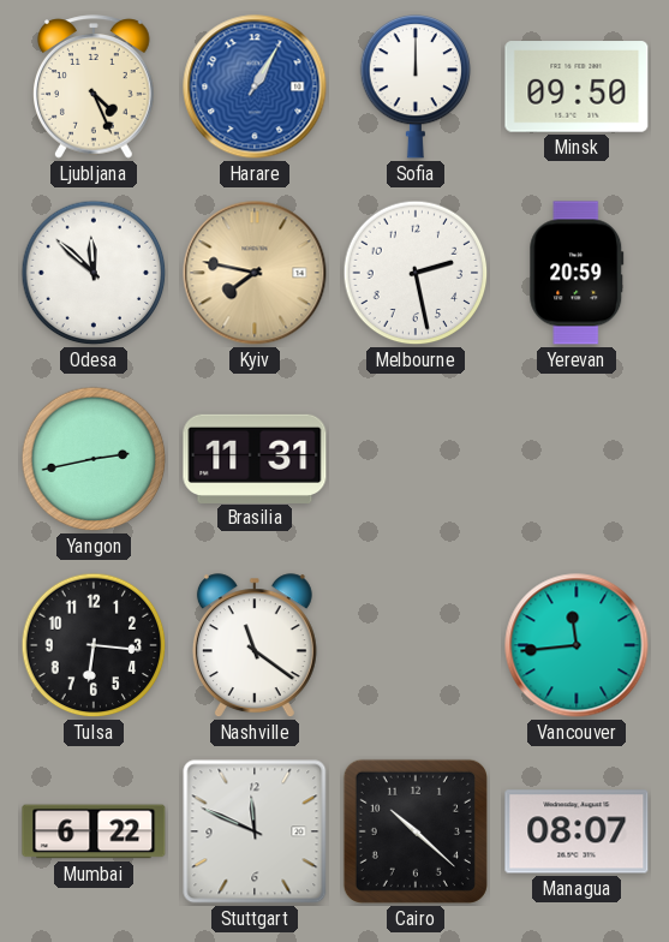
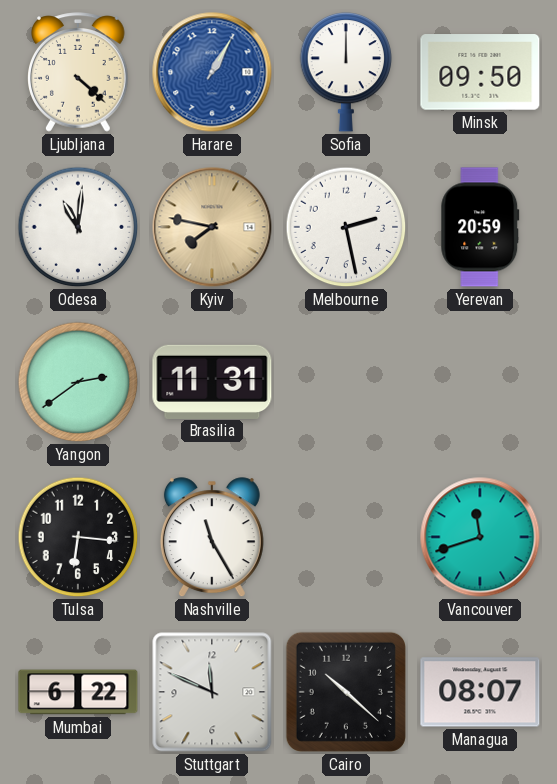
Ljubljana: 4:26 -> 4:22 (79, 72)
Odesa: 11:52 -> 11:01 (78, 227)
Yangon: 2:43 -> 2:39 (78, 382)
Nashville: 11:21 -> 11:25 (212, 538)
Vancouver: 11:44 -> 11:42 (480, 537)
